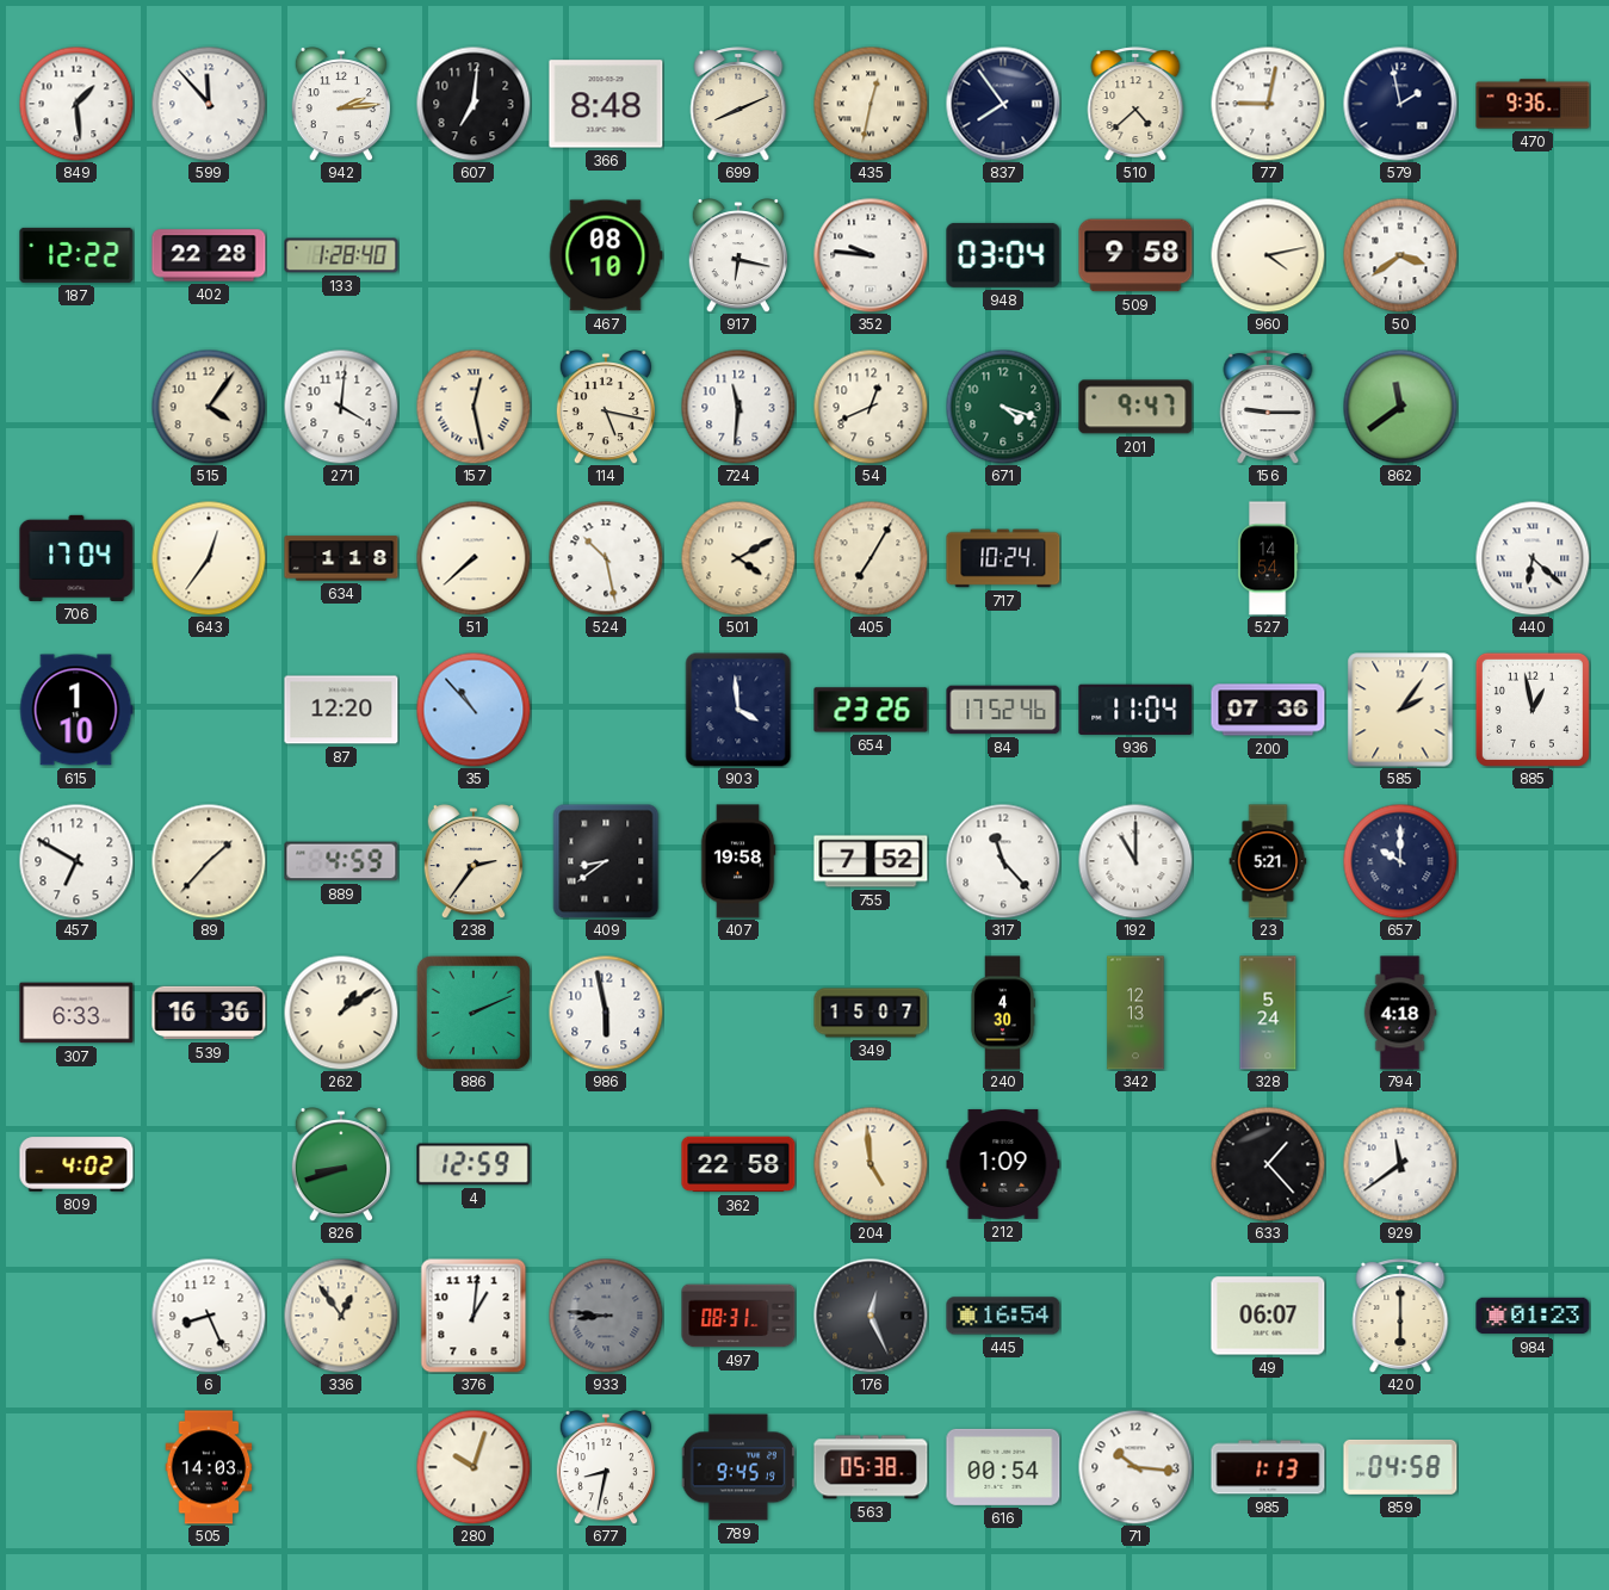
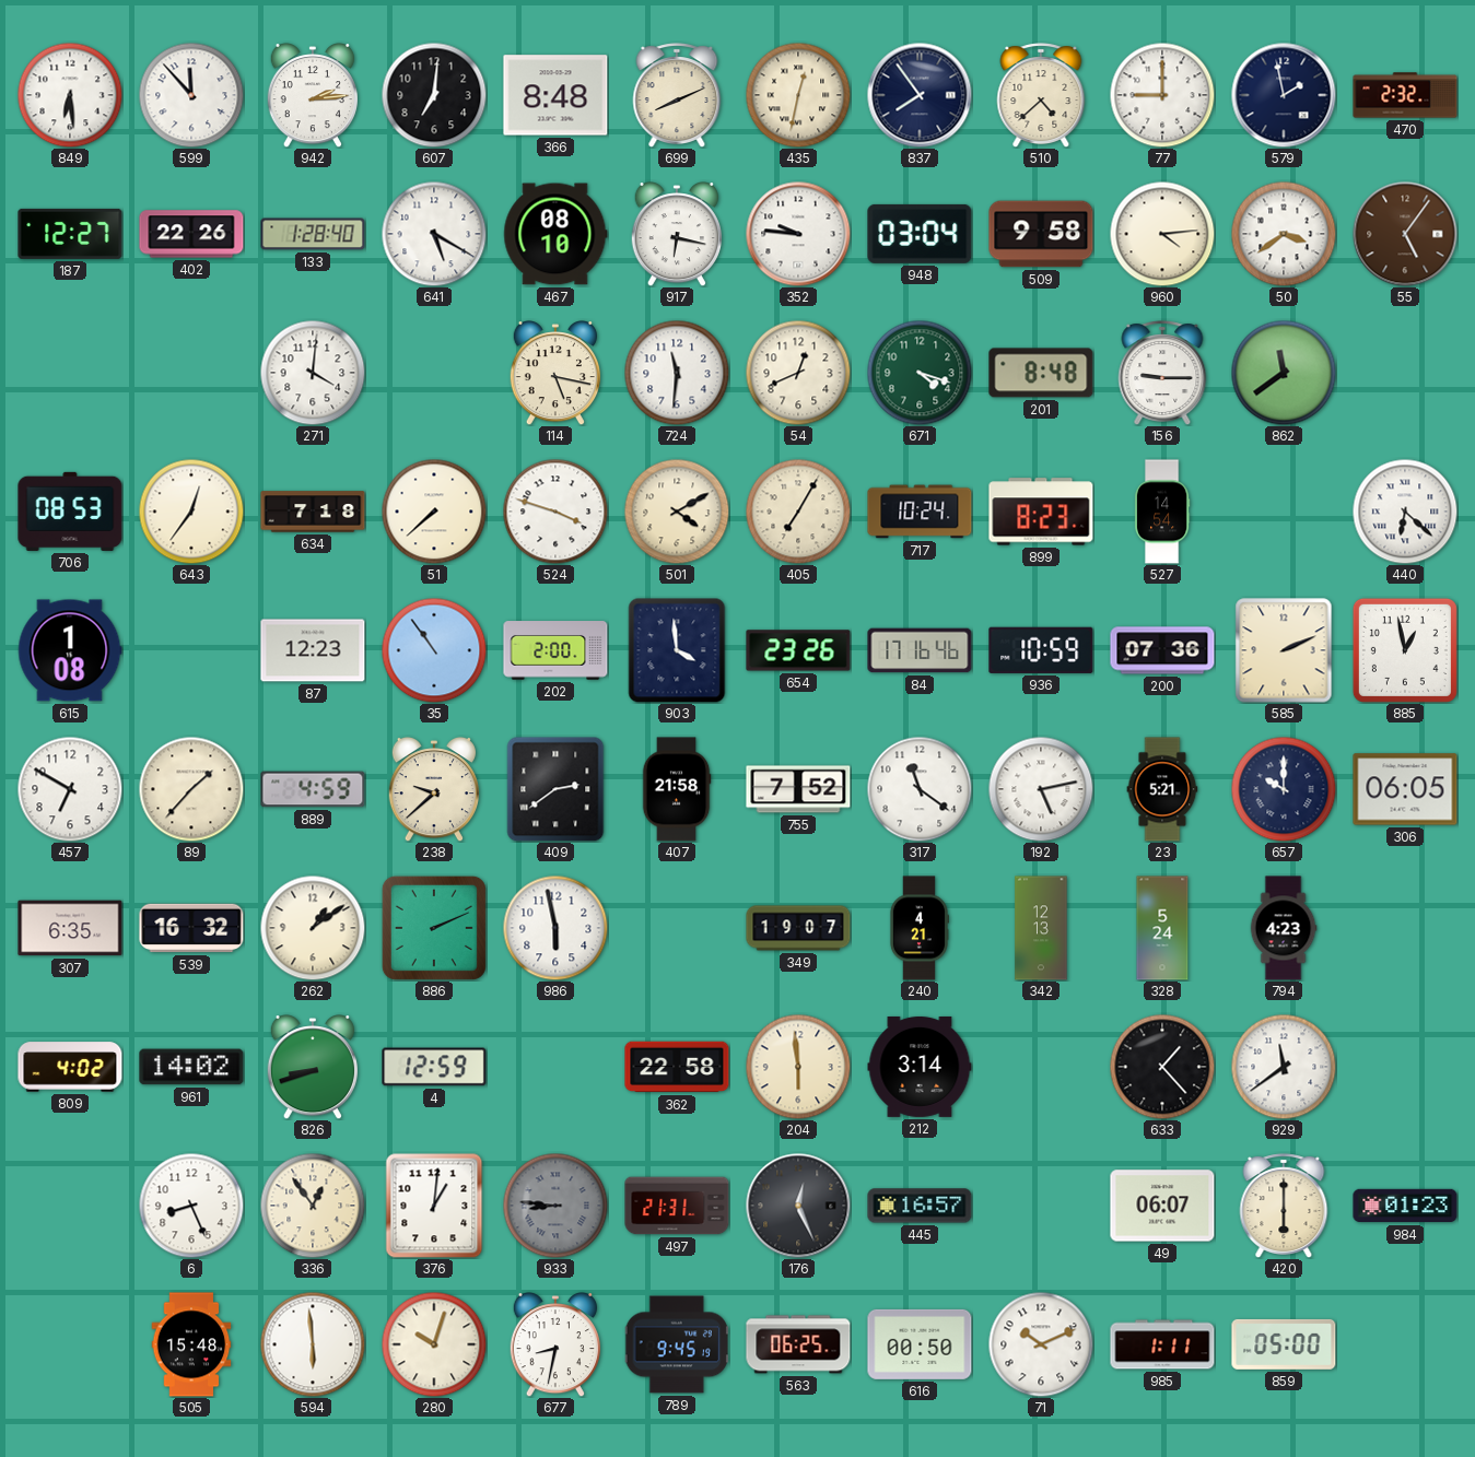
849: 1:29 -> 6:29 (70, 95)
77: 9:02 -> 9:00 (1162, 95)
470: 9:36 -> 2:32 (1405, 95)
187: 12:22 -> 12:27 (70, 234)
402: 22:28 -> 22:26 (191, 234)
641: none -> 5:20 (434, 234)
960: 4:13 -> 4:14 (1162, 234)
55: none -> 5:06 (1405, 234)
515: 4:06 -> none (209, 407)
157: 12:28 -> none (474, 407)
201: 9:47 -> 8:48 (1041, 373)
706: 17:04 -> 08:53 (70, 512)
634: 1:18 -> 7:18 (313, 512)
524: 10:28 -> 3:48 (555, 512)
899: none -> 8:23 (1041, 512)
615: 1:10 -> 1:08 (70, 650)
87: 12:20 -> 12:23 (313, 650)
35: 10:53 -> 10:54 (434, 650)
202: none -> 2:00 (555, 650)
84: 17:52 -> 17:16 (920, 650)
936: 11:04 -> 10:59 (1041, 650)
585: 2:06 -> 2:11 (1284, 650)
238: 2:36 -> 9:38 (433, 790)
409: 8:39 -> 2:39 (555, 789)
407: 19:58 -> 21:58 (677, 789)
317: 11:23 -> 11:21 (920, 789)
192: 11:00 -> 5:13 (1041, 789)
306: none -> 06:05 (1405, 789)
307: 6:33 -> 6:35 (70, 928)
539: 16:36 -> 16:32 (191, 928)
349: 15:07 -> 19:07 (798, 928)
240: 4:30 -> 4:21 (918, 928)
794: 4:18 -> 4:23 (1284, 928)
961: none -> 14:02 (191, 1067)
204: 4:59 -> 5:59 (798, 1067)
212: 1:09 -> 3:14 (920, 1067)
497: 08:31 -> 21:31 (677, 1206)
445: 16:54 -> 16:57 (920, 1206)
505: 14:03 -> 15:48 (191, 1344)
594: none -> 5:59 (313, 1344)
563: 05:38 -> 06:25 (798, 1344)
616: 00:54 -> 00:50 (920, 1344)
71: 10:16 -> 10:11 (1041, 1344)
985: 1:13 -> 1:11 (1162, 1344)
859: 04:58 -> 05:00 (1284, 1344)
